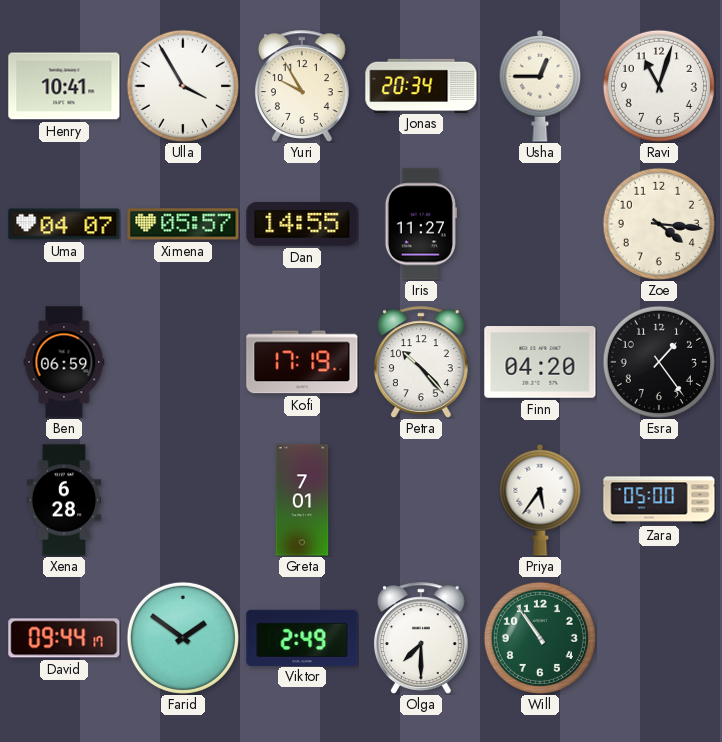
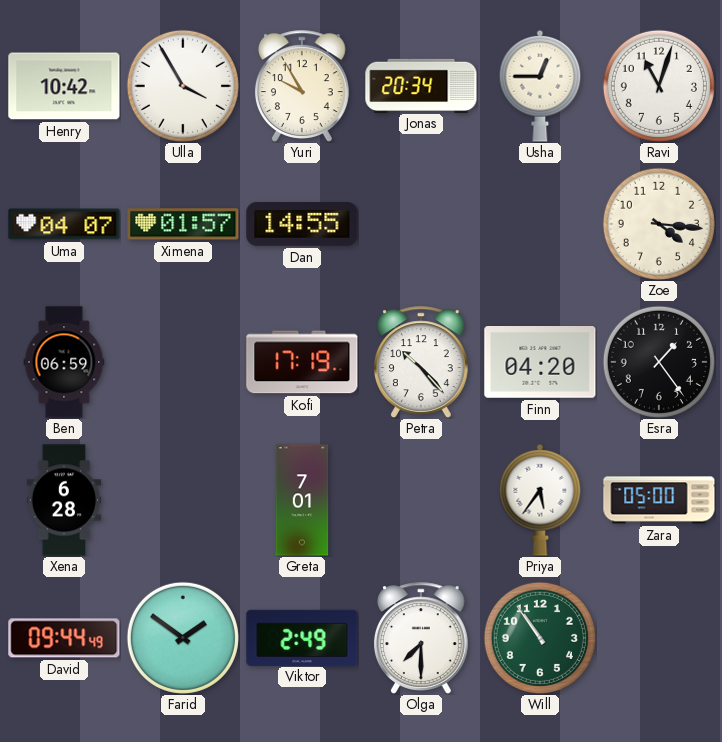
Henry: 10:41 -> 10:42 (64, 86)
Ximena: 05:57 -> 01:57 (183, 224)
Iris: 11:27 -> none (421, 224)
David: 09:44:17 -> 09:44:49 (64, 638)
